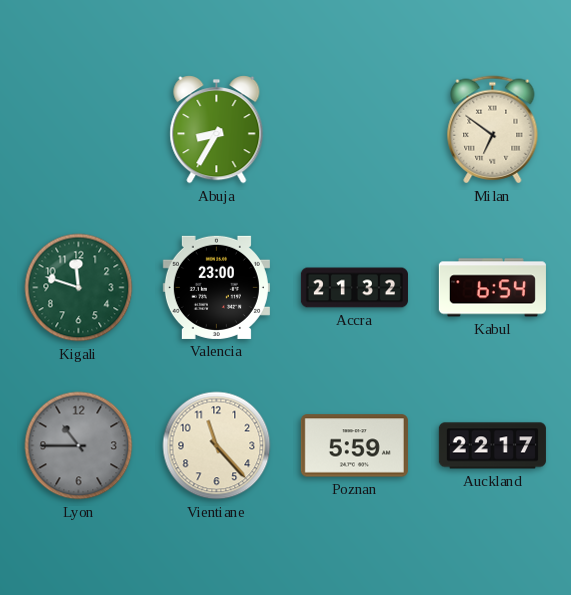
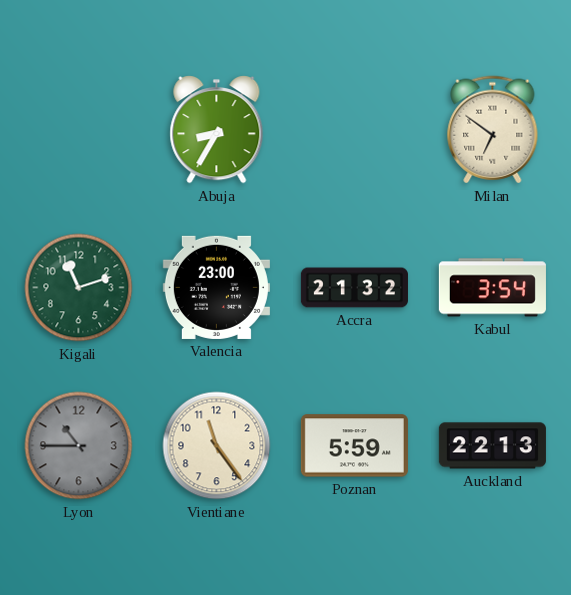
Kigali: 11:48 -> 11:12 (79, 288)
Kabul: 6:54 -> 3:54 (492, 288)
Vientiane: 11:23 -> 11:24 (217, 446)
Auckland: 22:17 -> 22:13 (492, 446)
